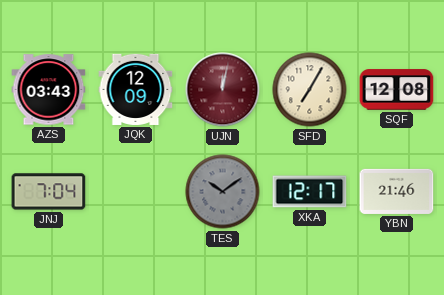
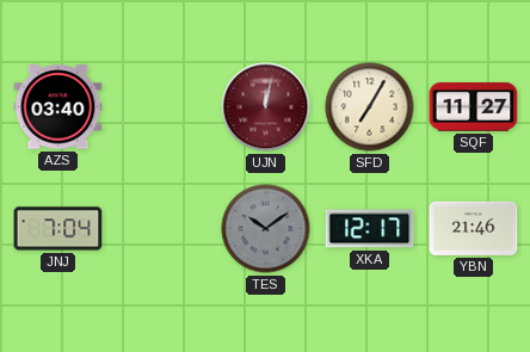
AZS: 03:43 -> 03:40 (58, 107)
JQK: 12:09 -> none (136, 89)
SQF: 12:08 -> 11:27 (474, 107)
